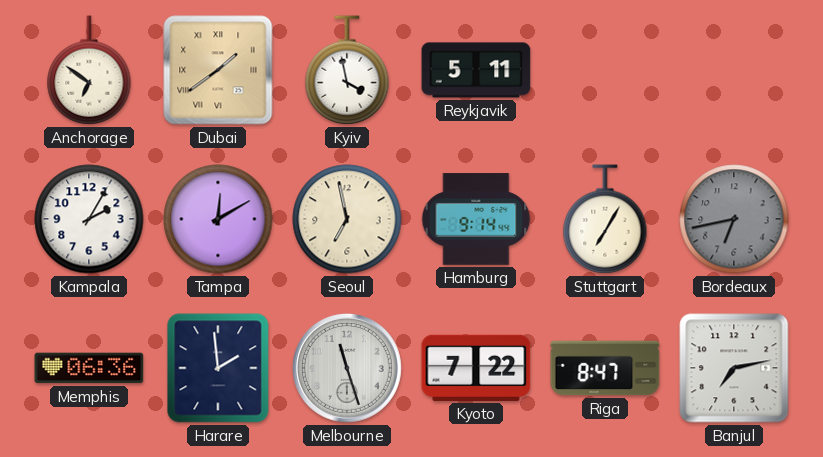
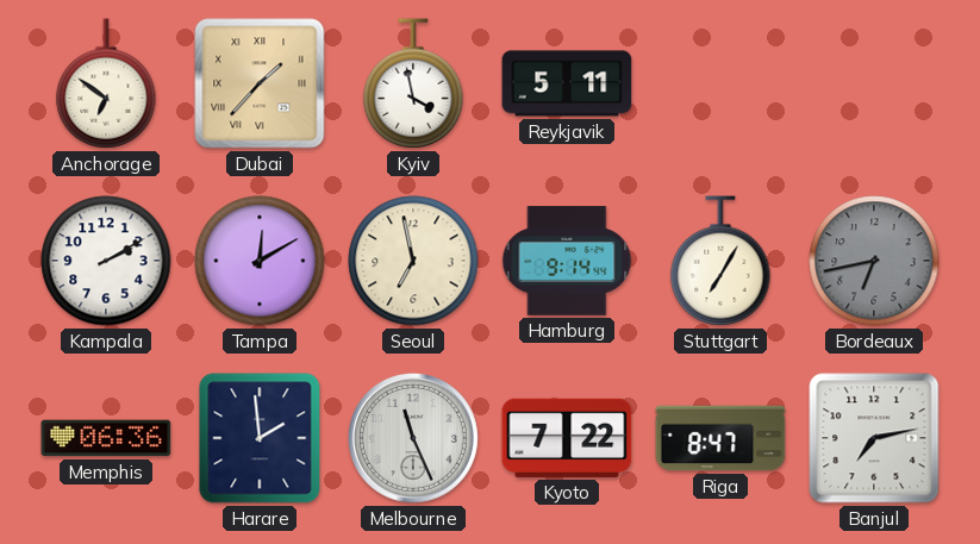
Dubai: 1:39 -> 1:37 (260, 83)
Kampala: 2:05 -> 2:10 (106, 261)
Melbourne: 11:27 -> 11:26 (413, 438)
